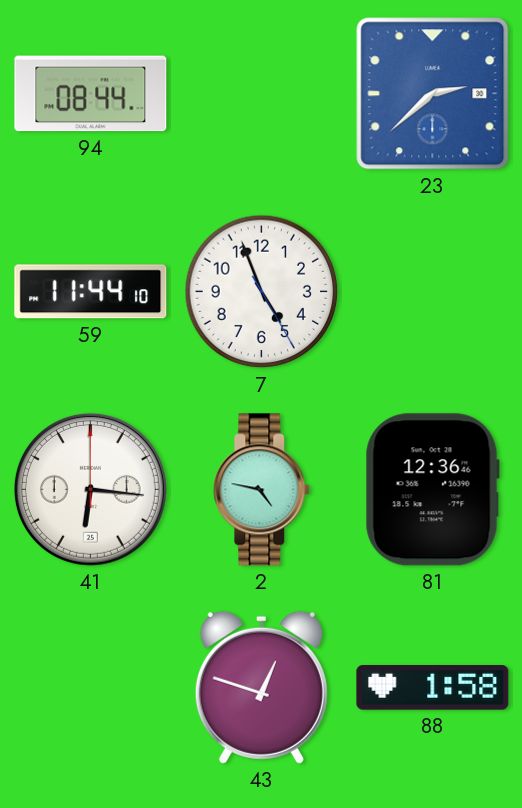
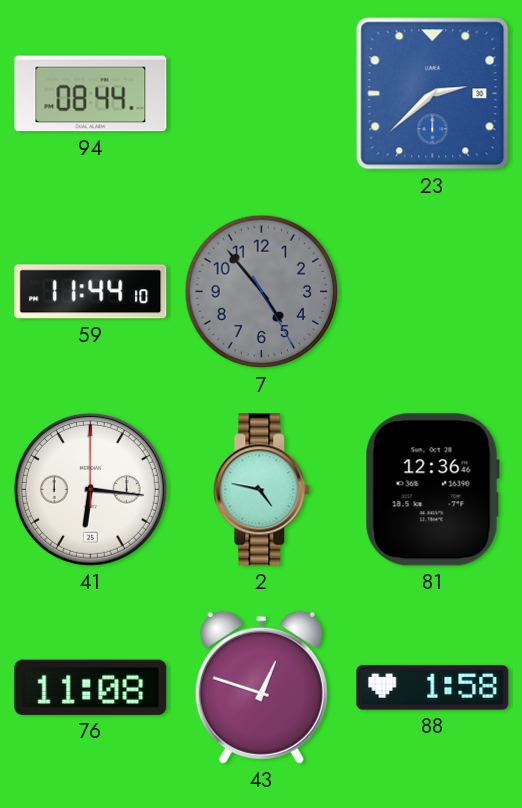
7: 4:56 -> 4:53 (262, 292)
7 dial: white -> grey (262, 292)
76: none -> 11:08 (91, 687)
